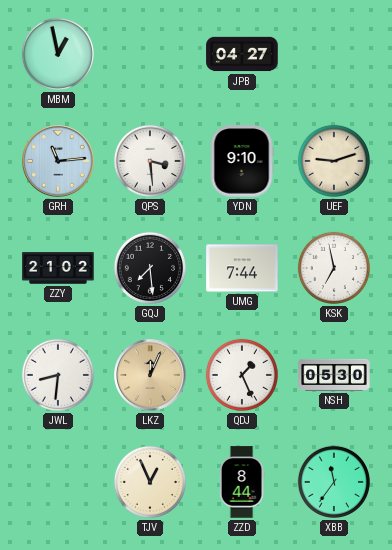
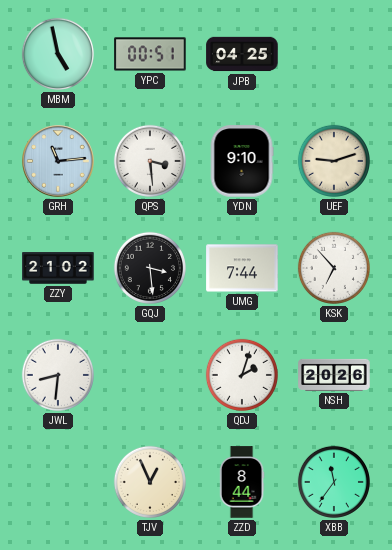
MBM: 12:58 -> 4:58 (58, 54)
YPC: none -> 00:51 (150, 54)
JPB: 04:27 -> 04:25 (242, 54)
GQJ: 7:29 -> 3:29 (150, 268)
KSK: 6:58 -> 6:53 (334, 268)
LKZ: 12:04 -> none (150, 375)
QDJ: 1:26 -> 2:03 (242, 375)
NSH: 05:30 -> 20:26 (334, 375)
